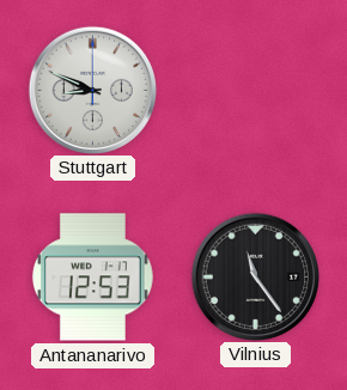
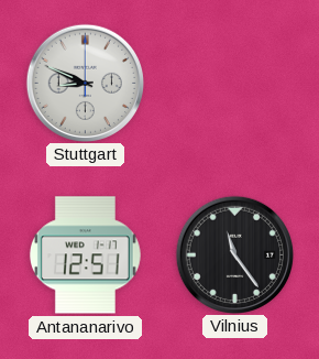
Antananarivo: 12:53 -> 12:51 (85, 255)
